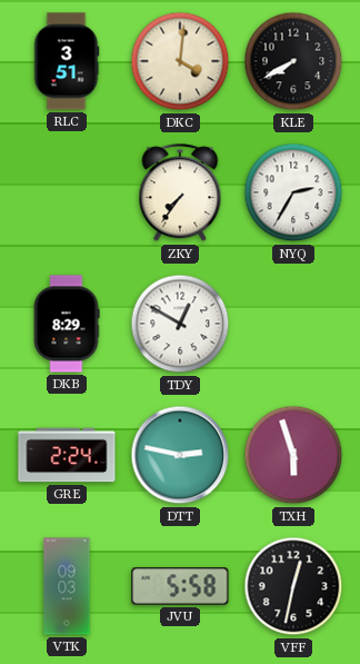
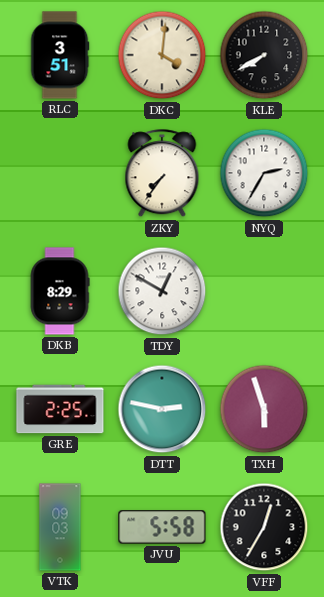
GRE: 2:24 -> 2:25 (60, 409)
VFF: 12:32 -> 12:35 (264, 527)
